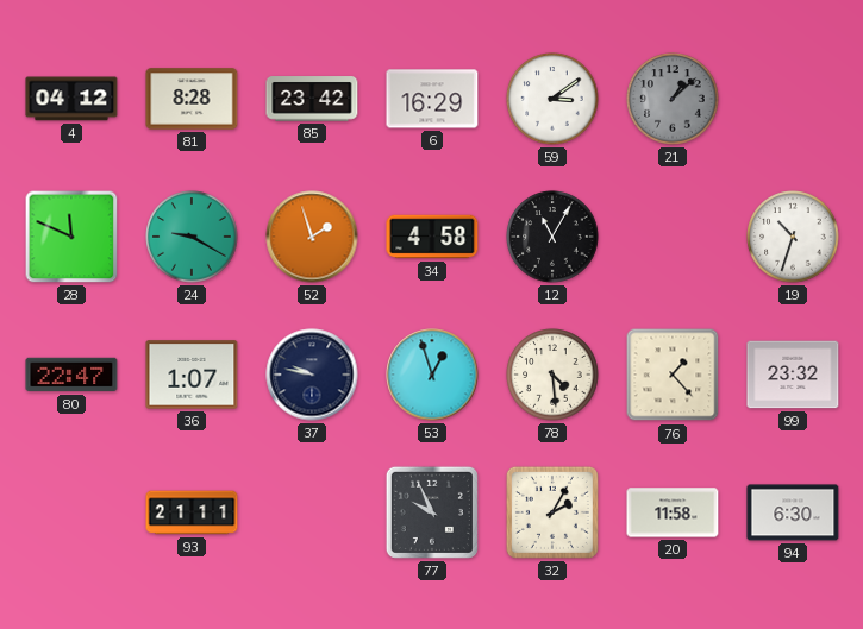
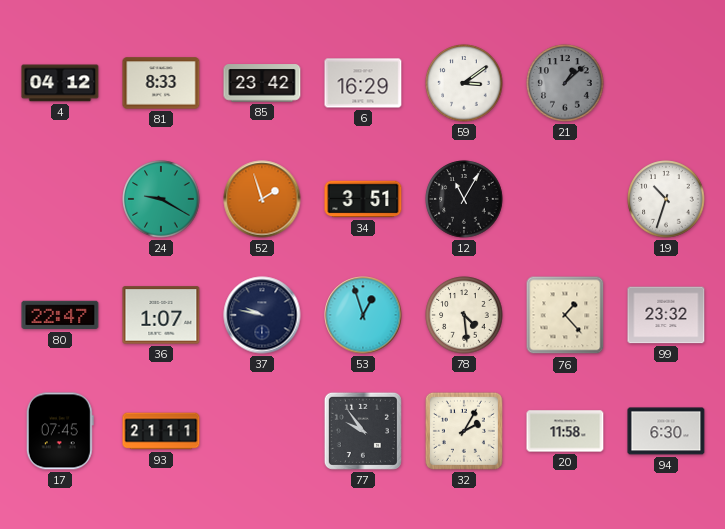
81: 8:28 -> 8:33 (161, 83)
28: 11:49 -> none (71, 237)
34: 4:58 -> 3:51 (363, 199)
17: none -> 07:45 (60, 431)
77: 9:56 -> 9:54 (363, 431)
